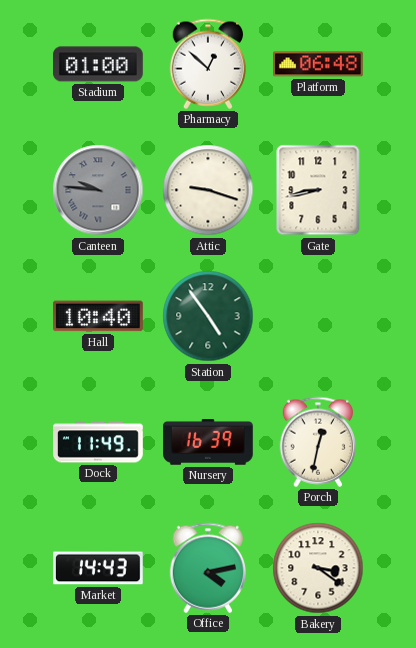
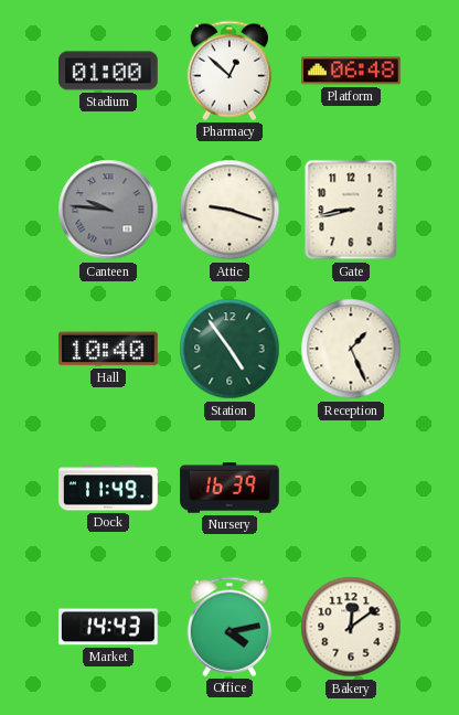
Reception: none -> 1:26 (351, 349)
Porch: 12:32 -> none (317, 442)
Bakery: 3:21 -> 12:09 (351, 627)
